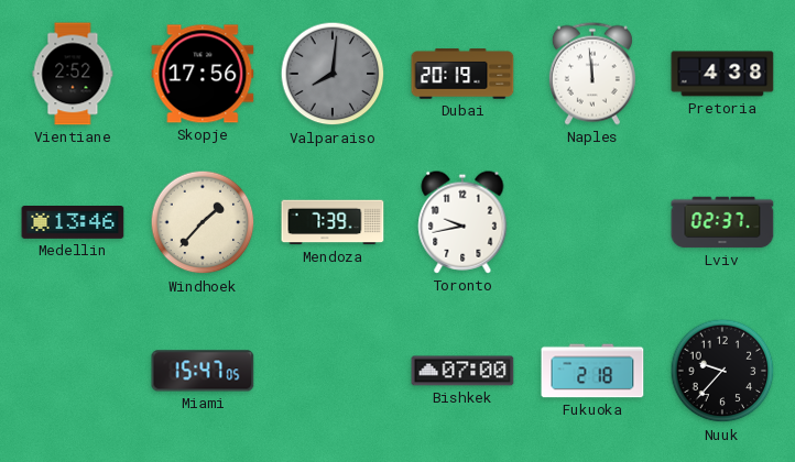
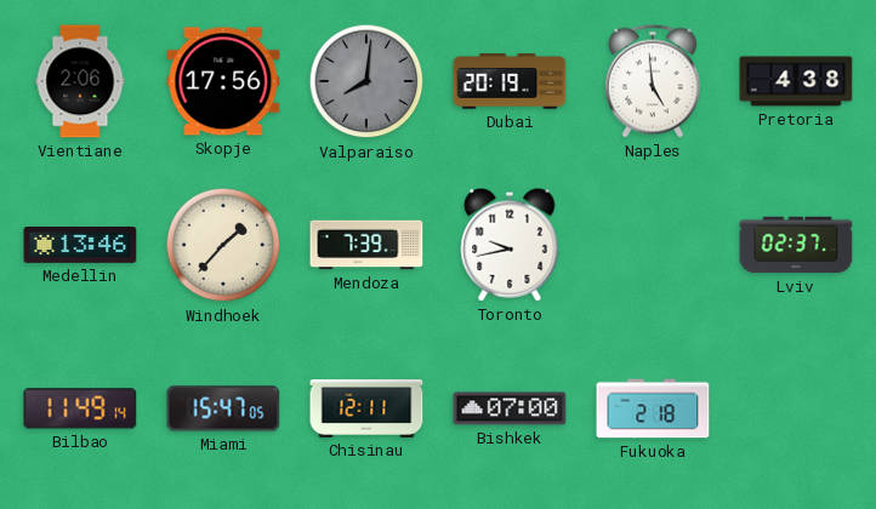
Vientiane: 2:52 -> 2:06 (80, 81)
Naples: 11:59 -> 4:59 (653, 81)
Bilbao: none -> 11:49 (80, 408)
Chisinau: none -> 12:11 (366, 410)
Nuuk: 9:37 -> none (722, 371)
